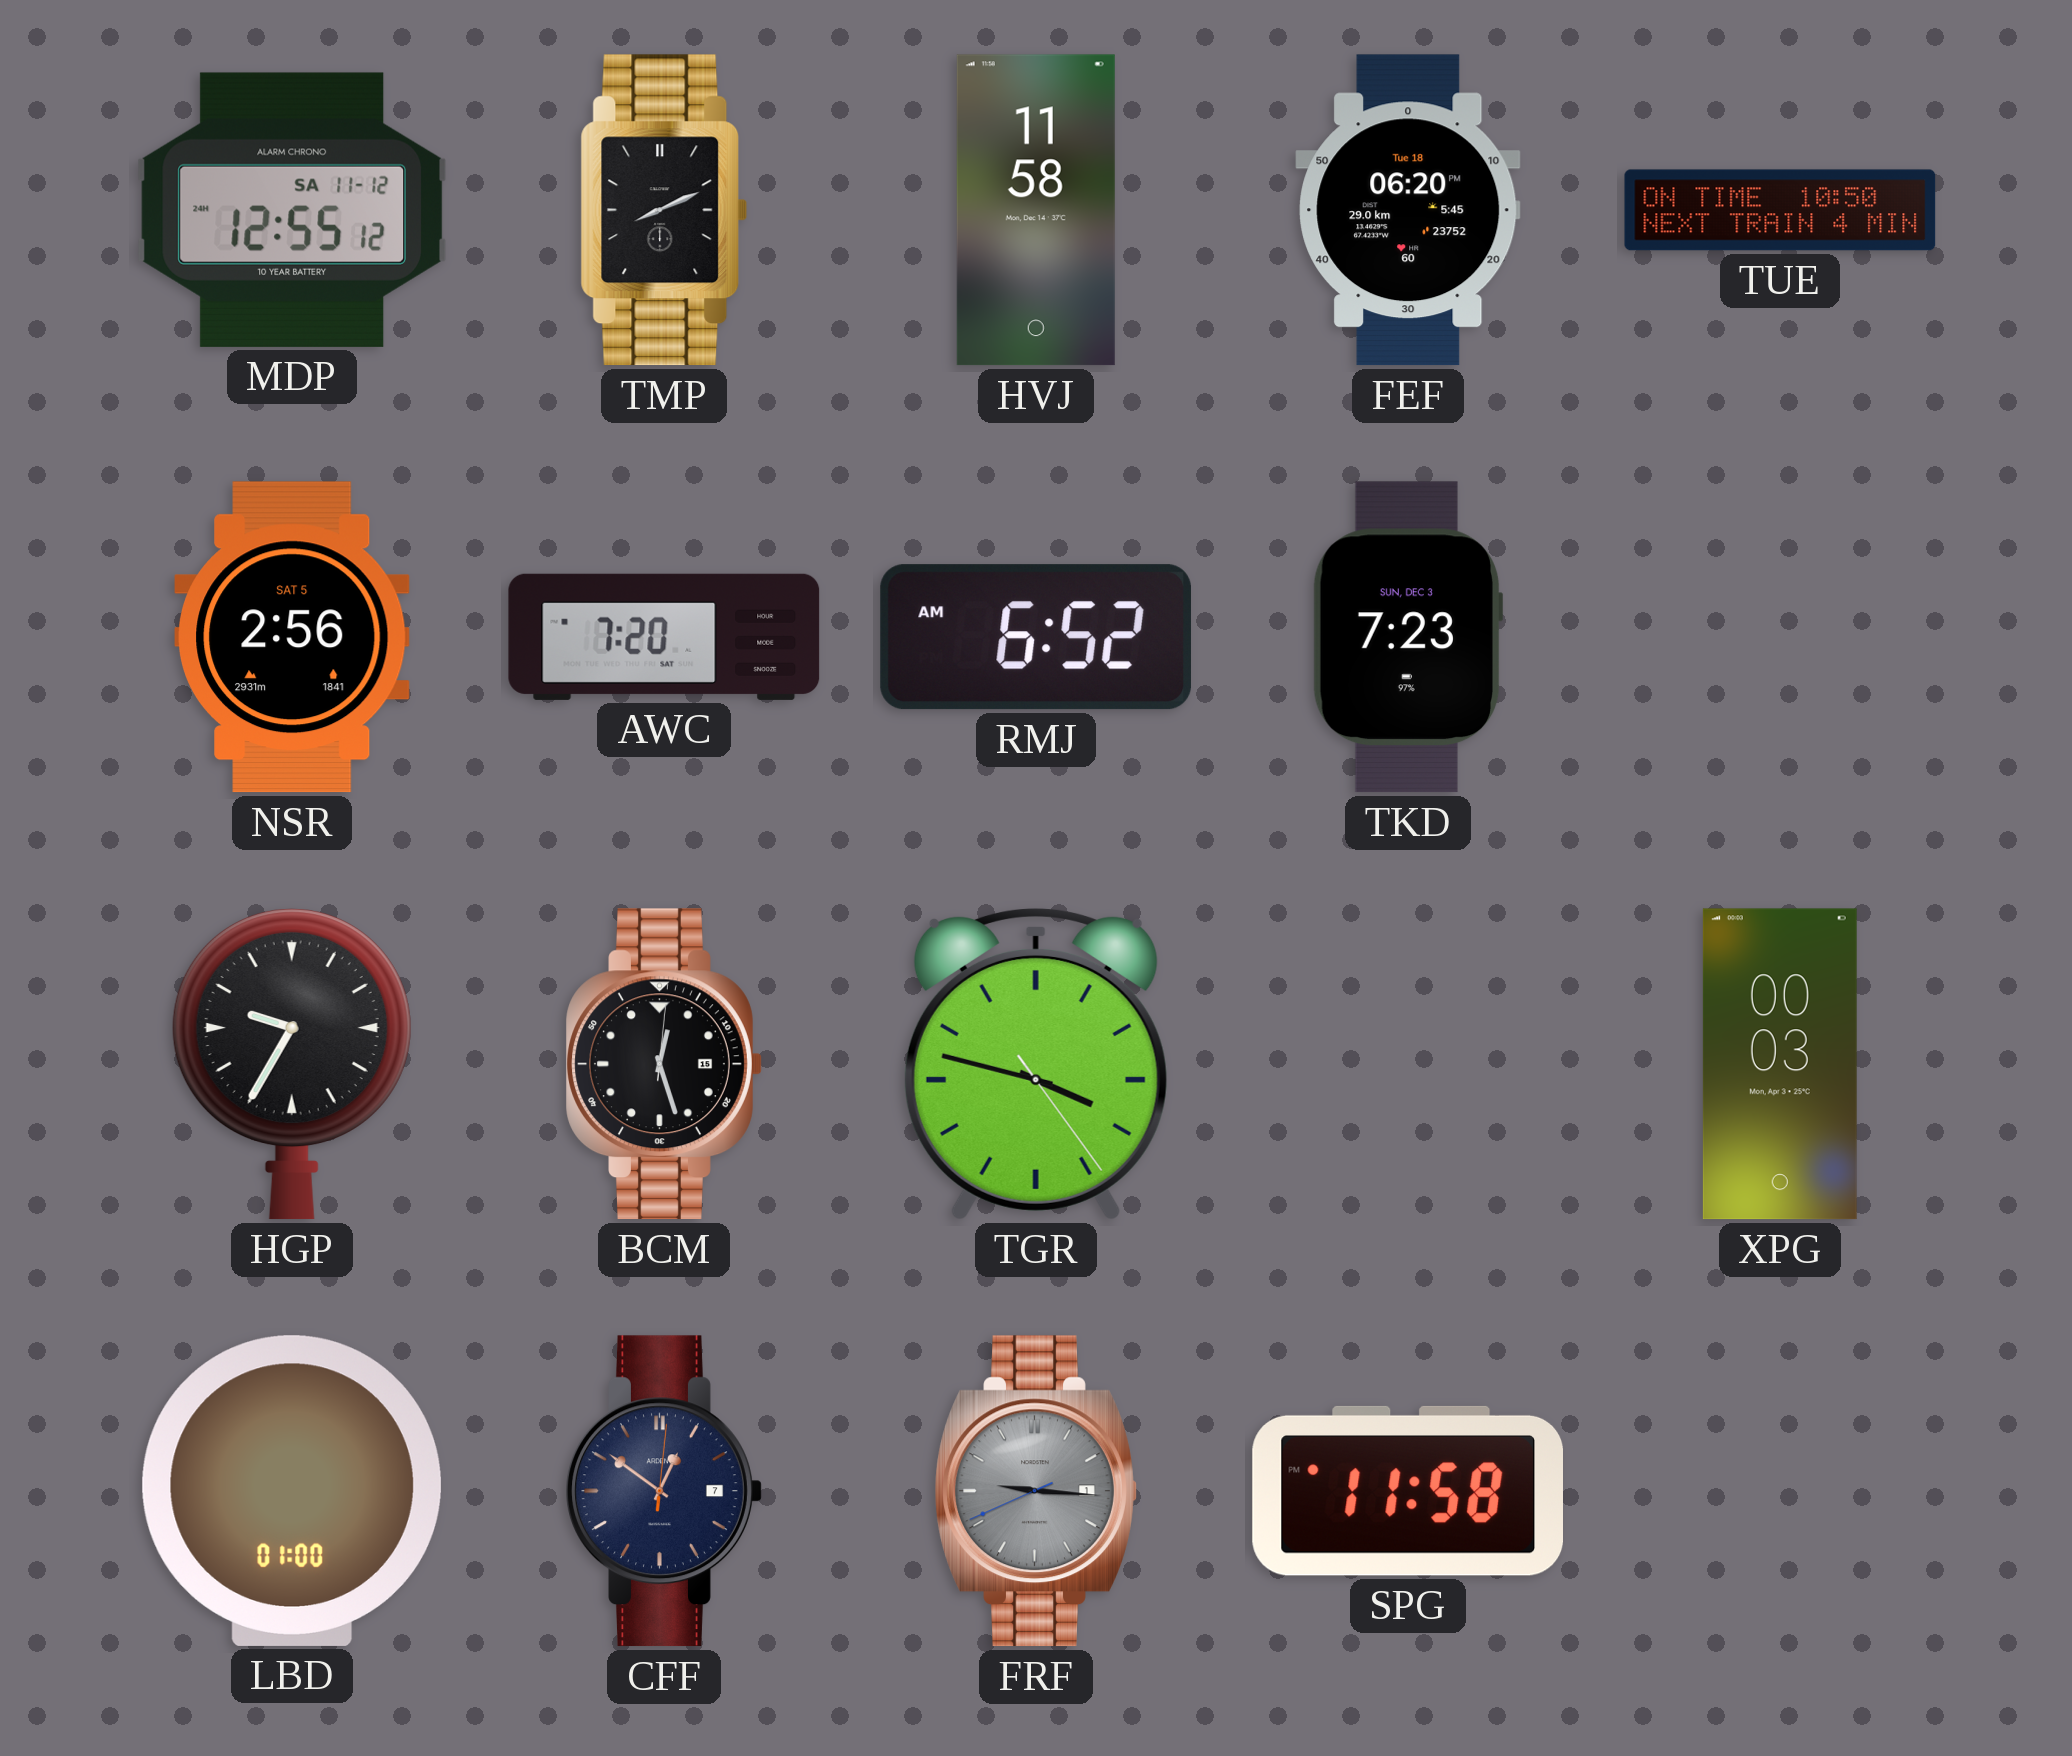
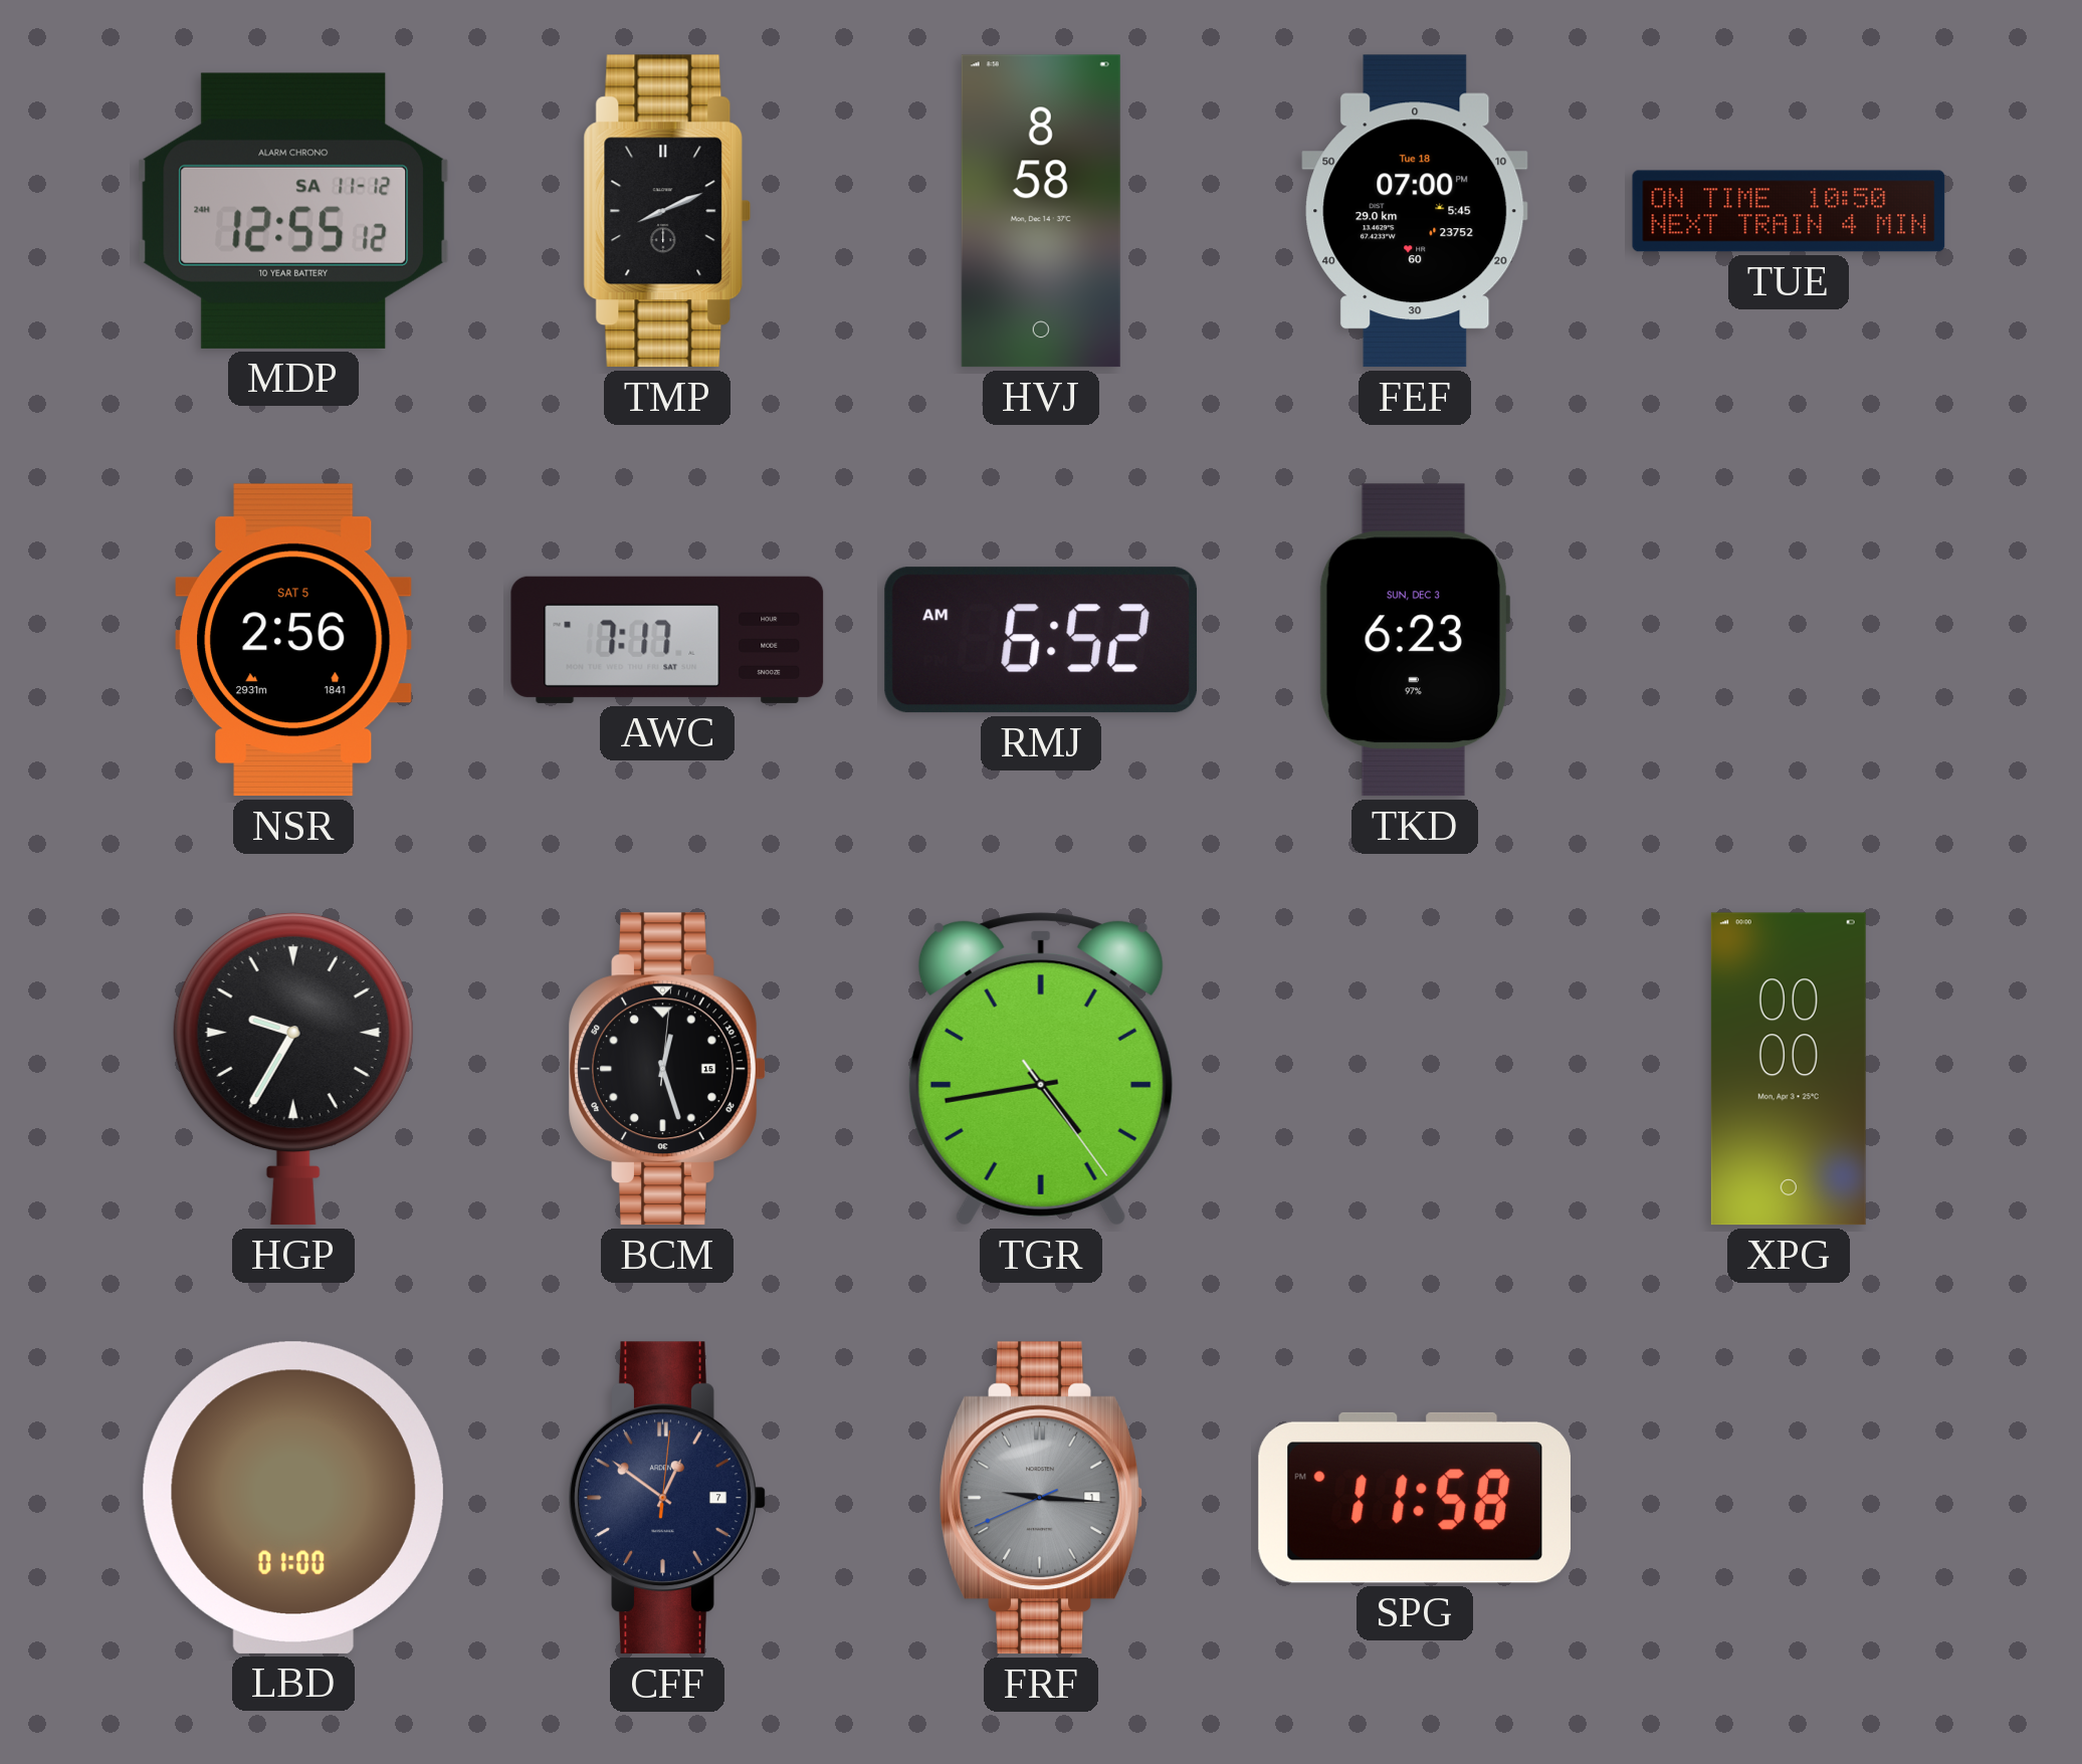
HVJ: 11:58 -> 8:58 (1041, 211)
FEF: 06:20 -> 07:00 (1415, 211)
AWC: 7:20 -> 7:17 (667, 640)
TKD: 7:23 -> 6:23 (1415, 640)
TGR: 3:47 -> 4:43 (1041, 1070)
XPG: 00:03 -> 00:00 (1789, 1069)
